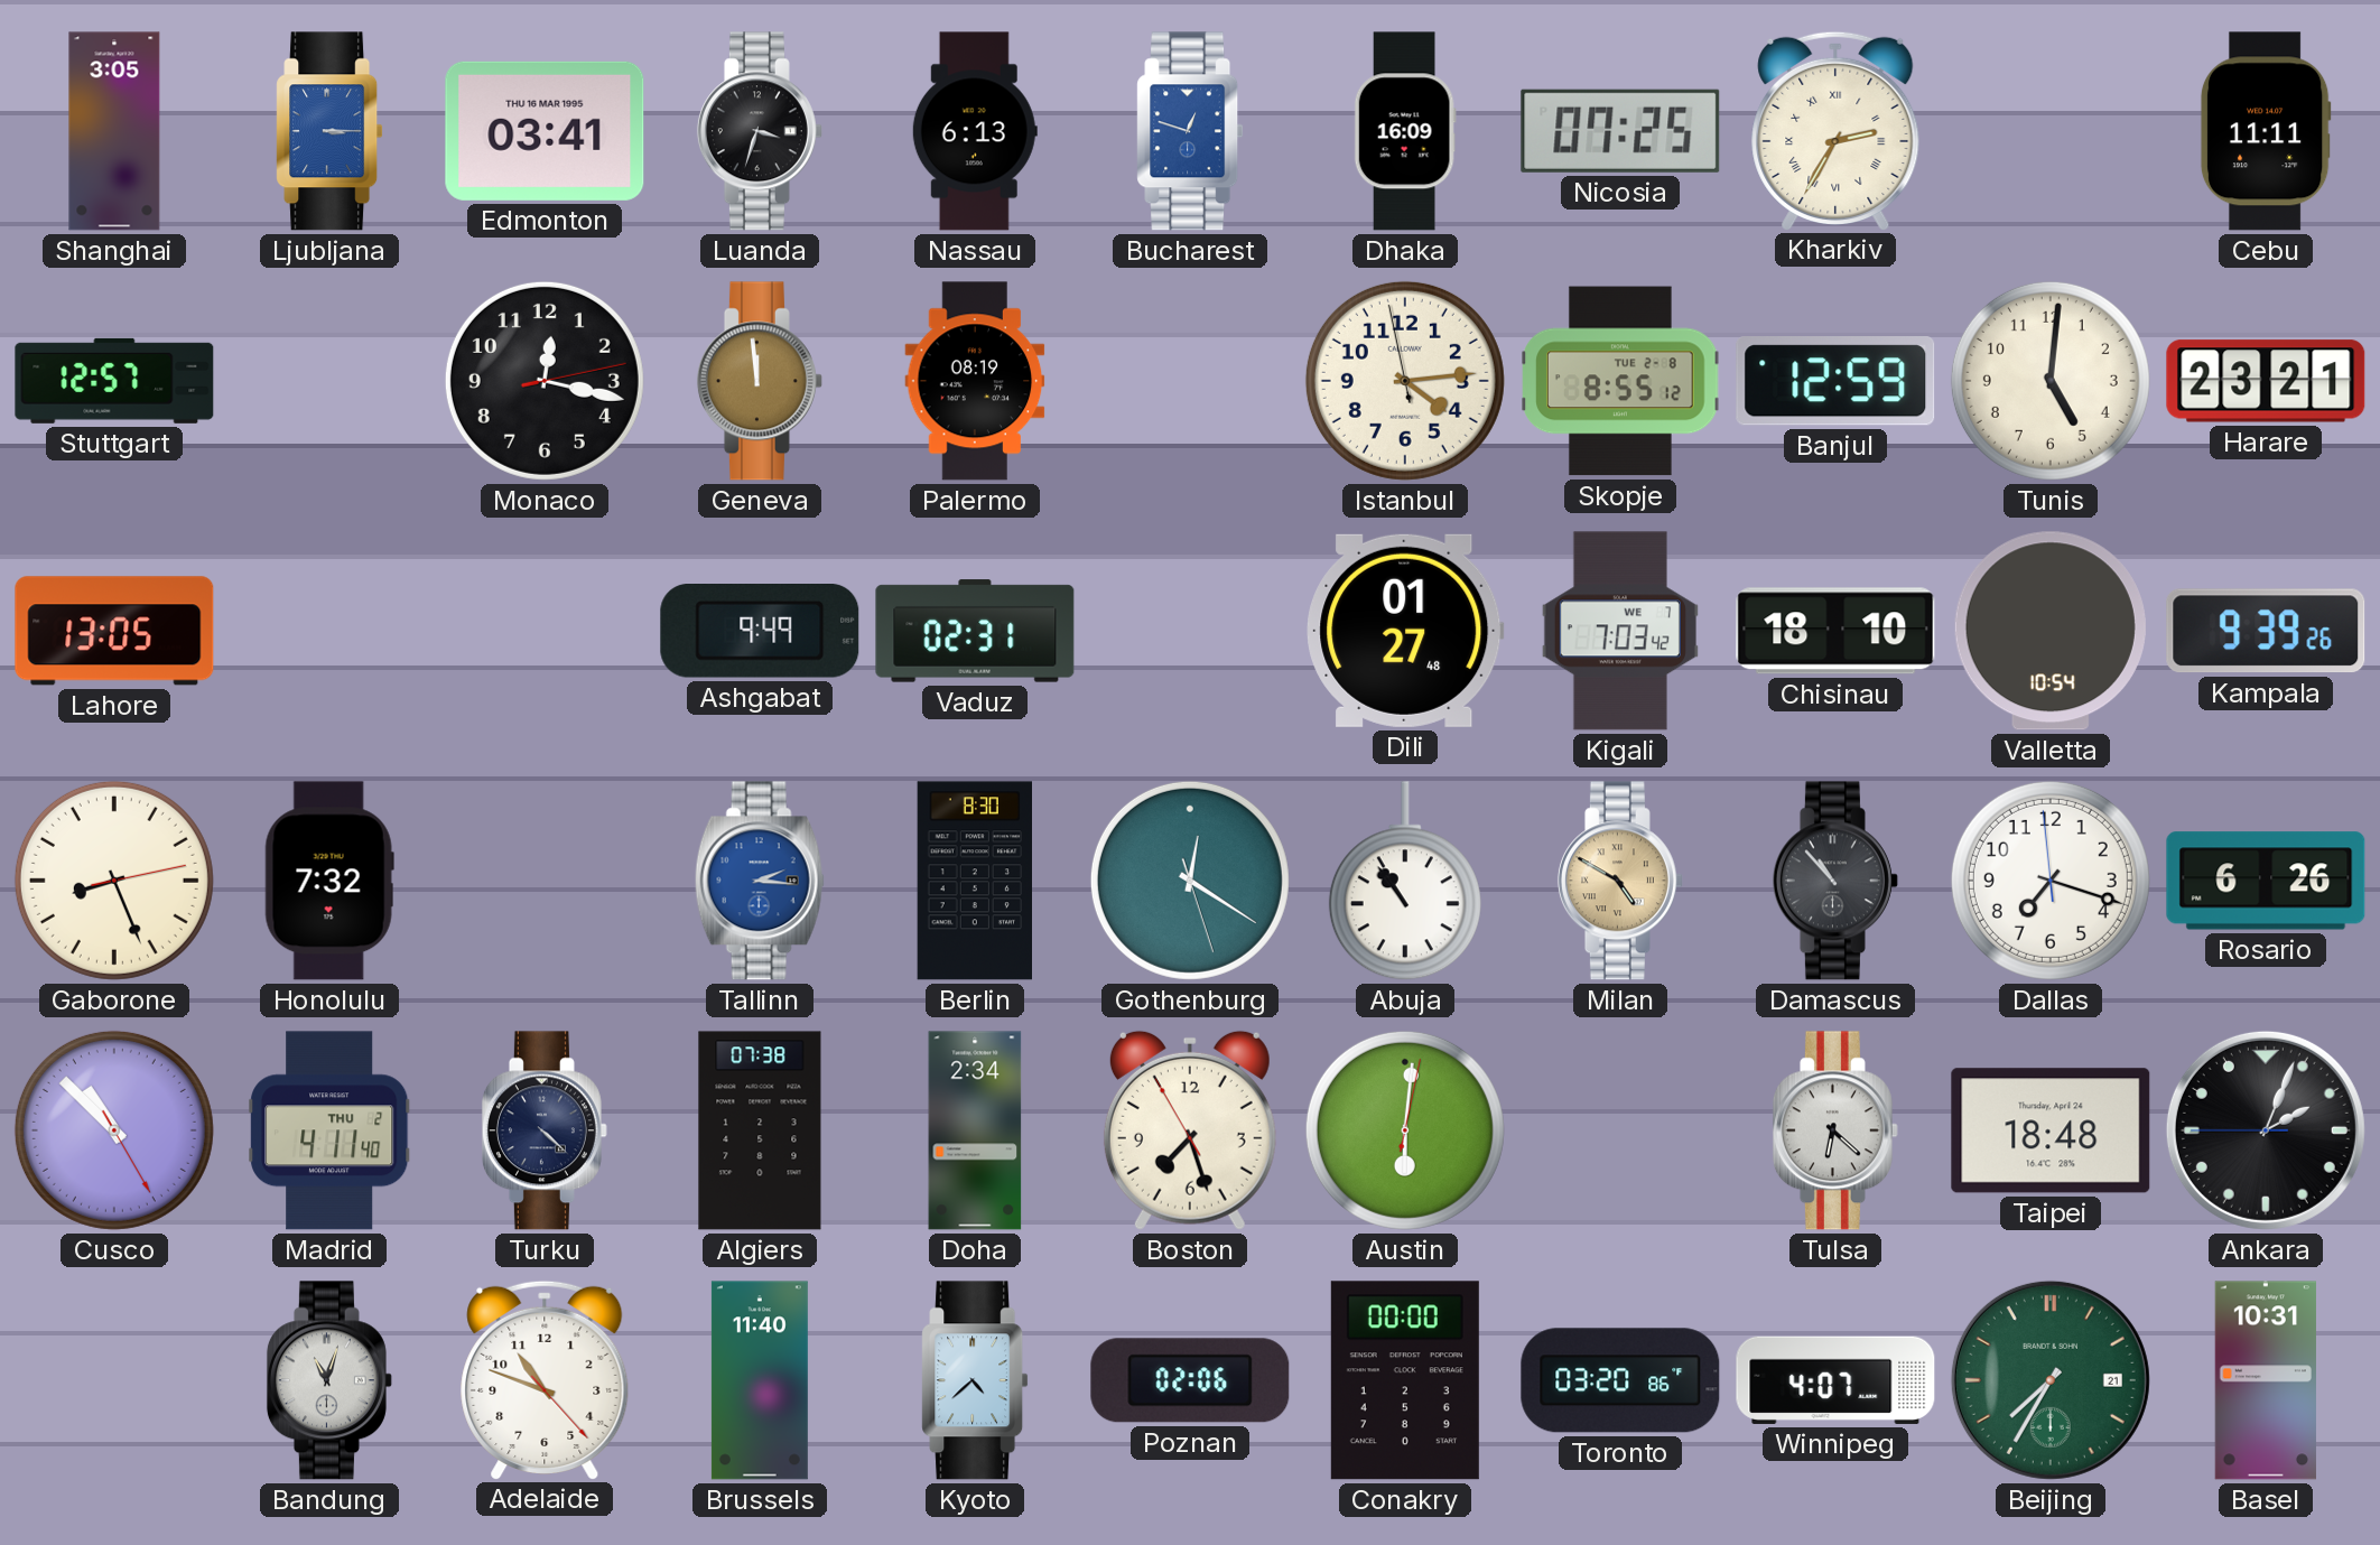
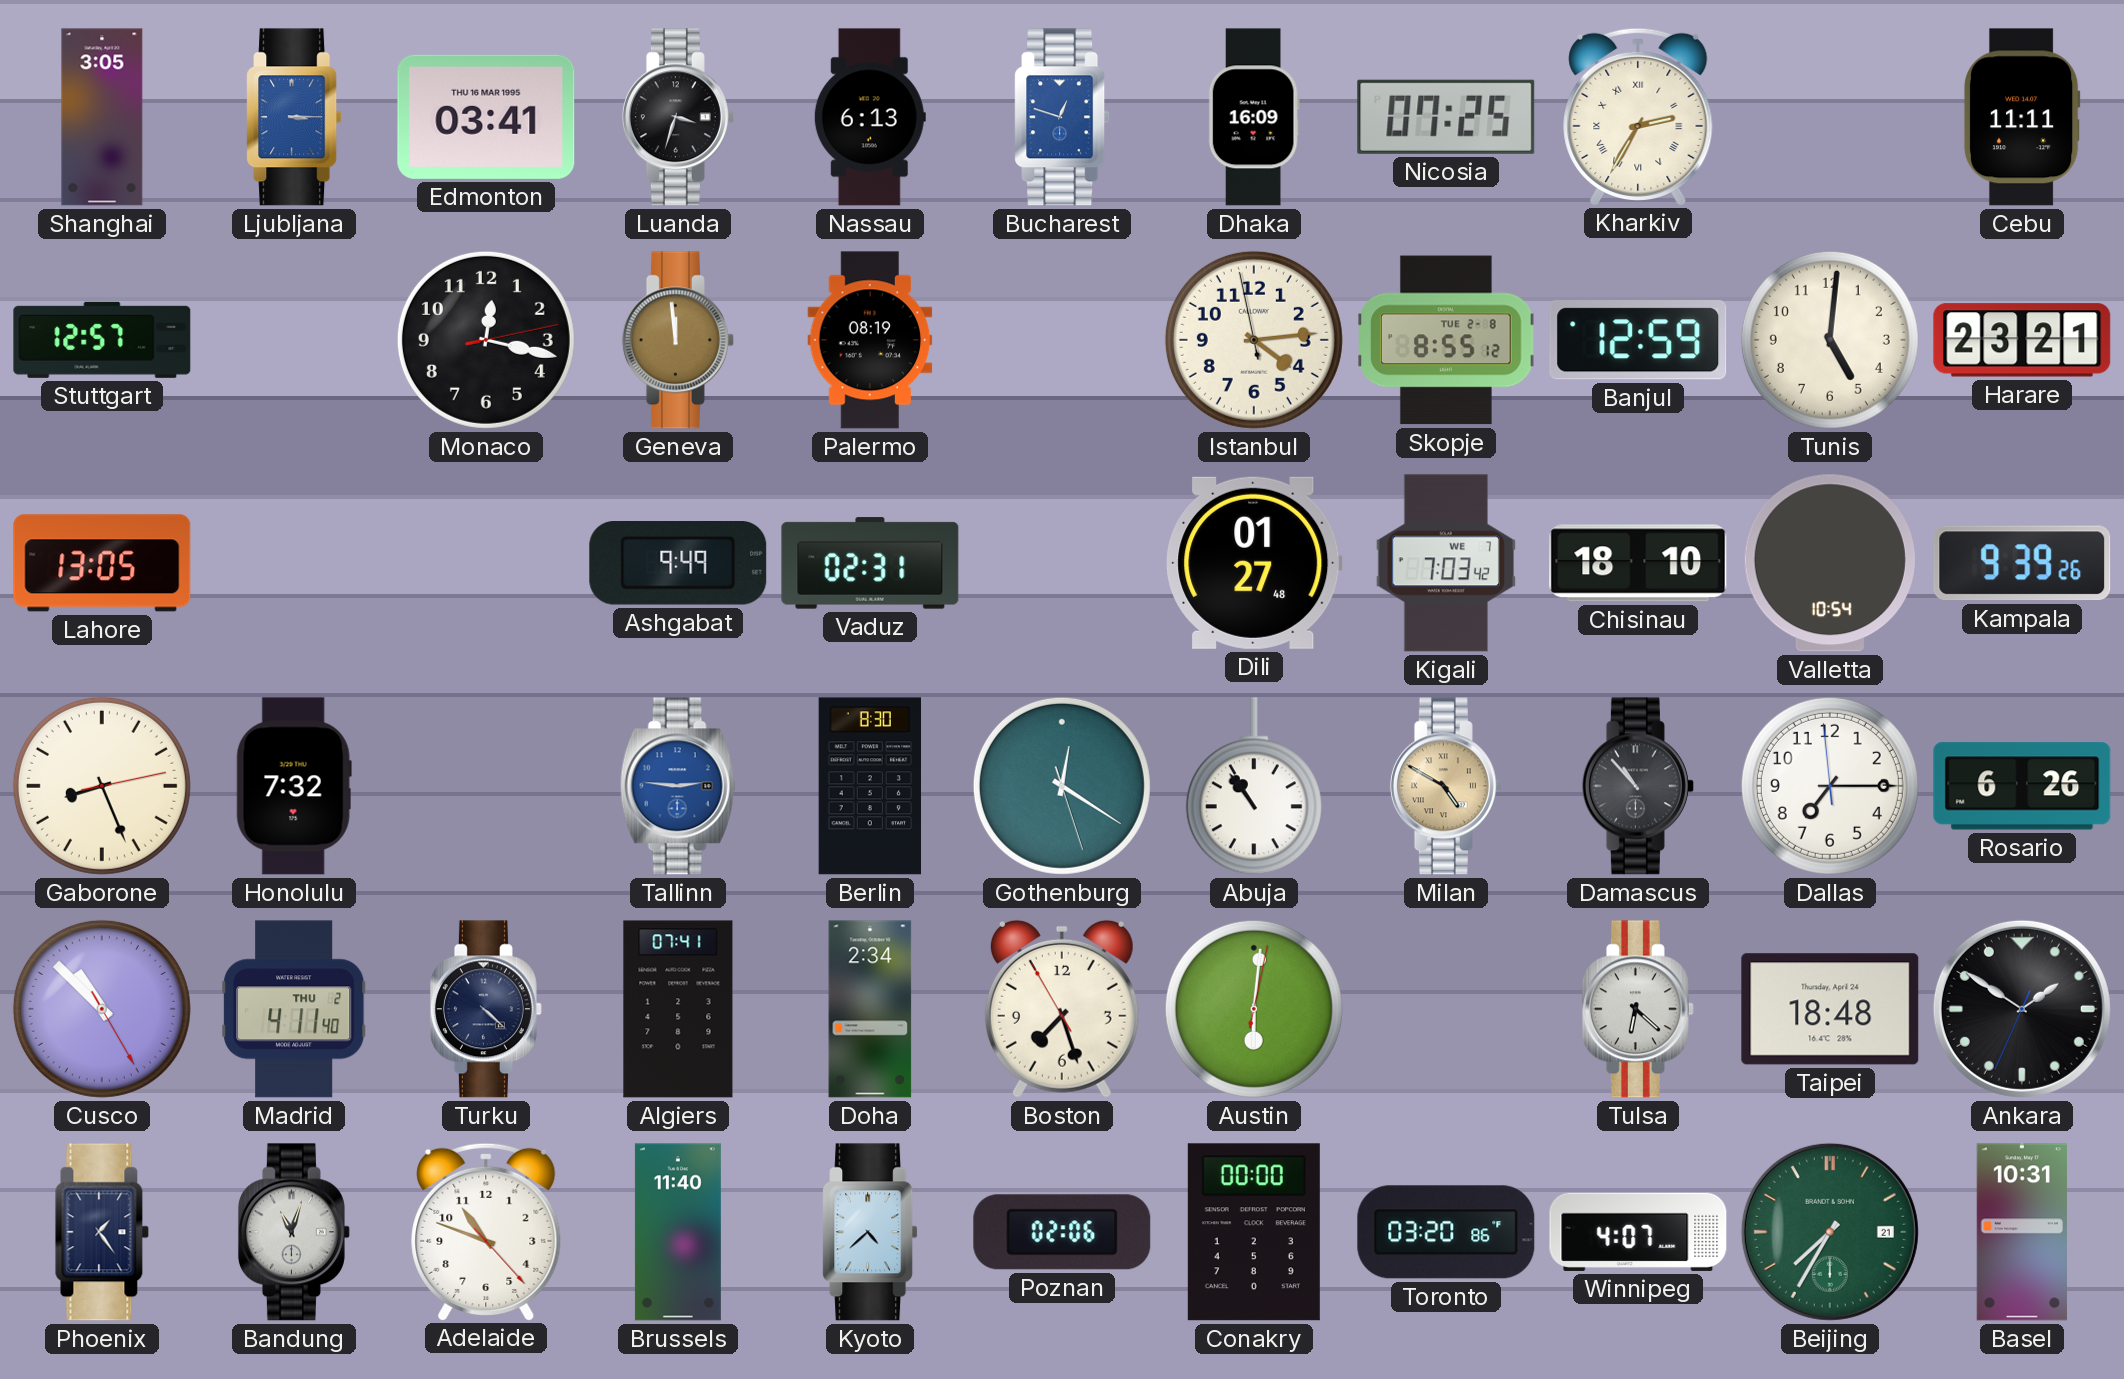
Tallinn: 2:16 -> 2:46 (678, 786)
Dallas: 7:17 -> 7:14 (1830, 786)
Algiers: 07:38 -> 07:41 (678, 1009)
Ankara: 2:03 -> 1:50 (2022, 1009)
Phoenix: none -> 1:24 (102, 1232)
